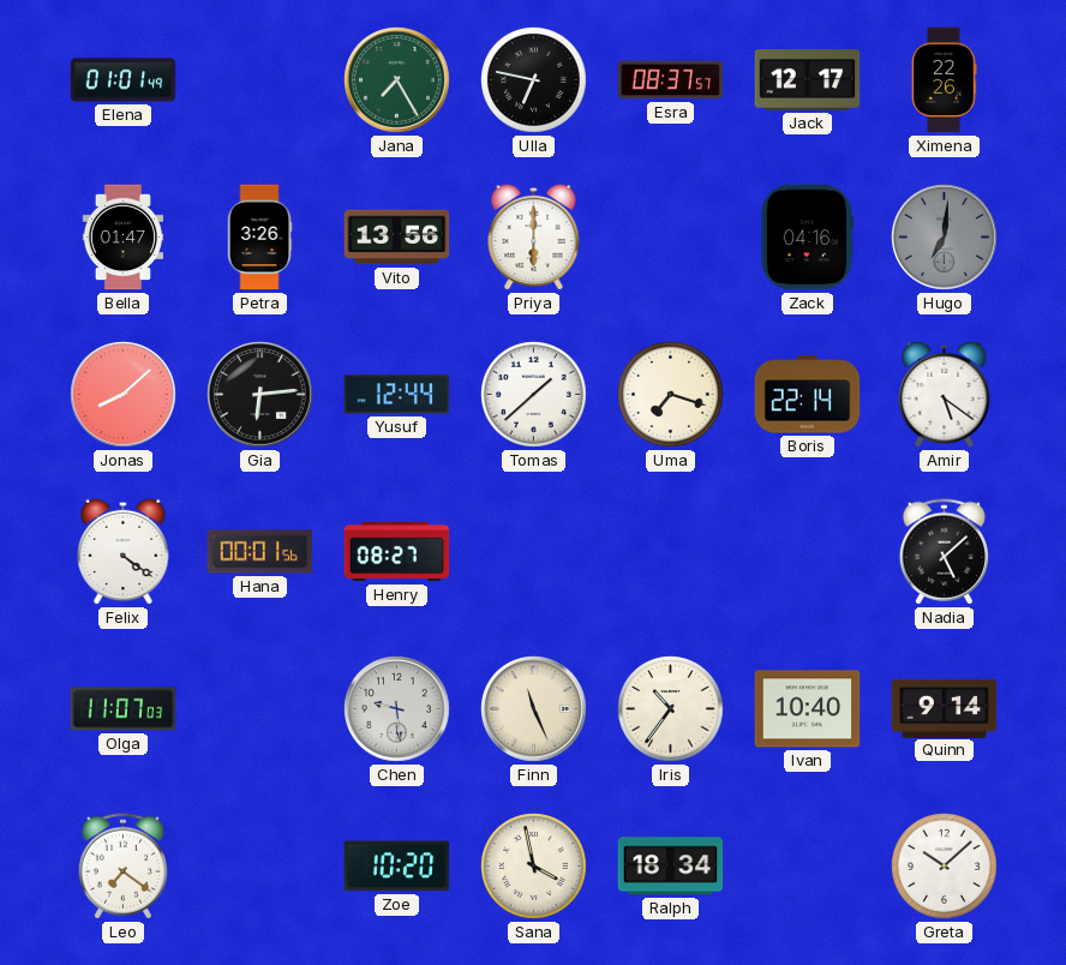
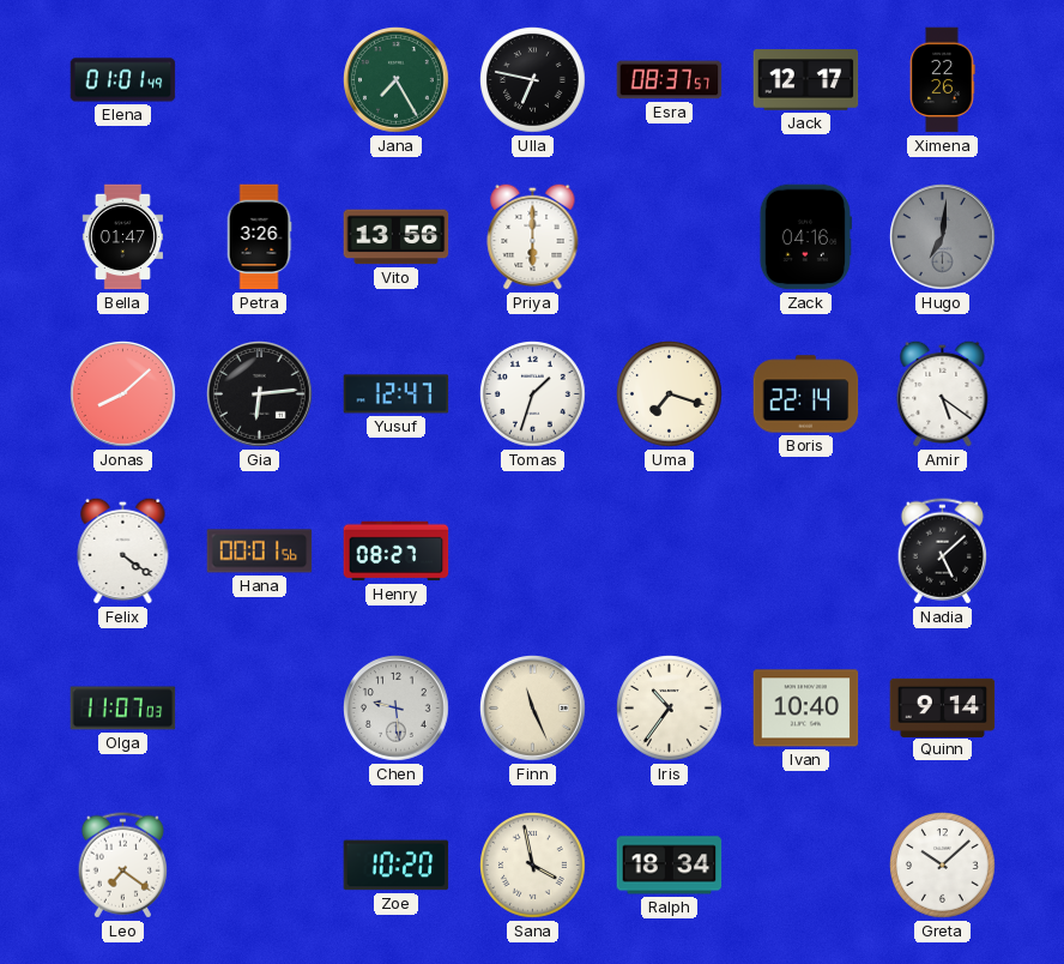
Yusuf: 12:44 -> 12:47 (397, 394)
Tomas: 1:38 -> 1:33 (533, 394)
